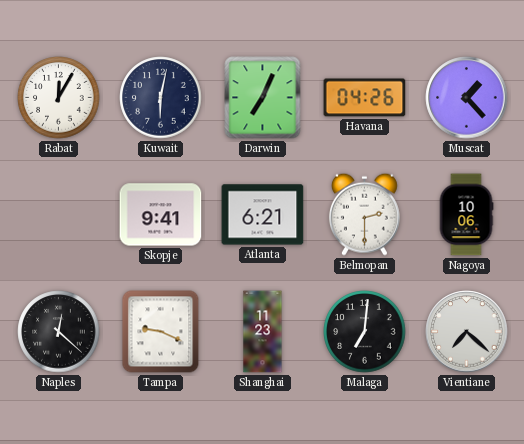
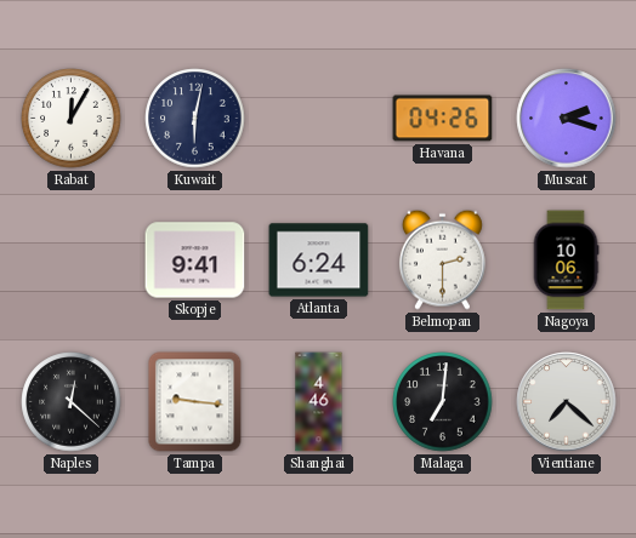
Darwin: 7:04 -> none (263, 98)
Muscat: 1:23 -> 2:18 (567, 119)
Atlanta: 6:21 -> 6:24 (319, 261)
Tampa: 9:19 -> 9:16 (195, 402)
Shanghai: 11:23 -> 4:46 (319, 402)
